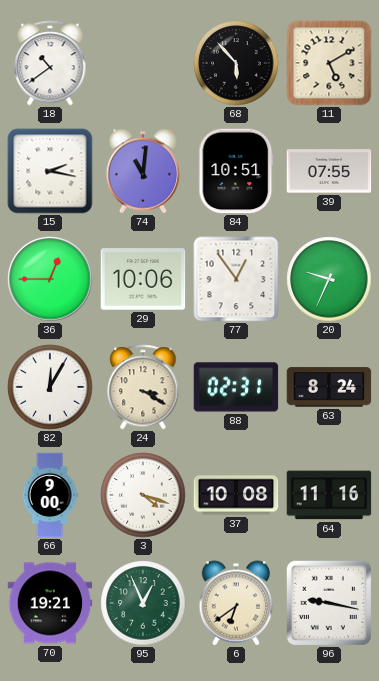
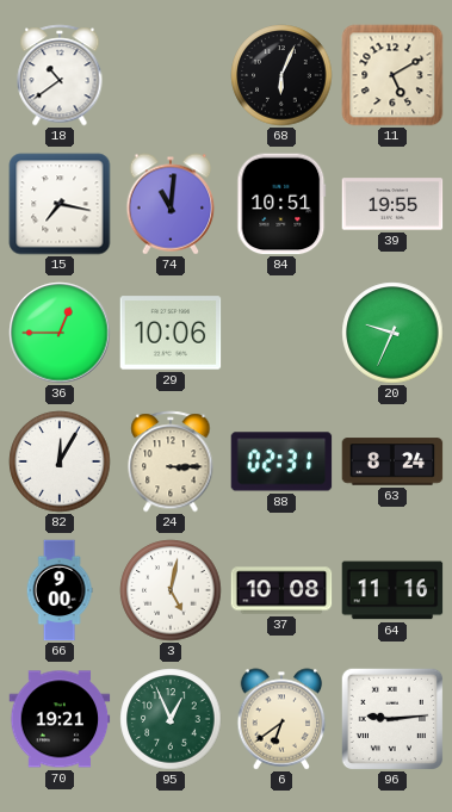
68: 5:53 -> 6:04 (281, 75)
15: 2:17 -> 7:17 (60, 204)
39: 07:55 -> 19:55 (392, 204)
77: 12:54 -> none (236, 279)
24: 3:20 -> 3:15 (171, 461)
3: 4:18 -> 5:02 (171, 590)
96: 9:17 -> 9:14 (391, 718)
